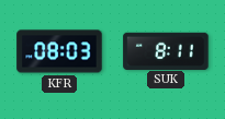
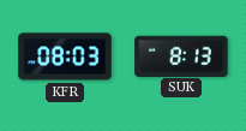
SUK: 8:11 -> 8:13 (181, 55)
